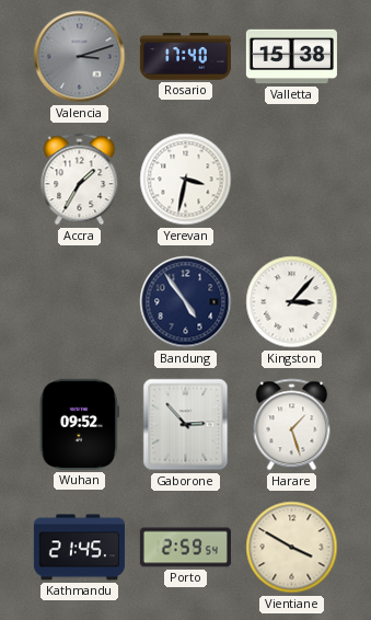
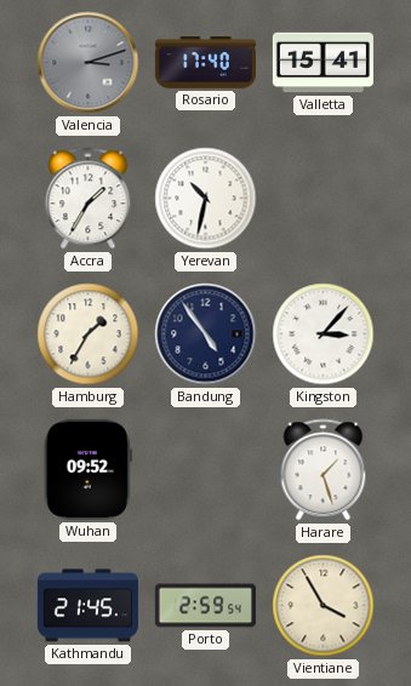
Valletta: 15:38 -> 15:41 (322, 63)
Yerevan: 3:32 -> 10:32 (206, 199)
Hamburg: none -> 1:35 (89, 335)
Gaborone: 2:53 -> none (186, 425)
Vientiane: 3:50 -> 3:55 (324, 606)
